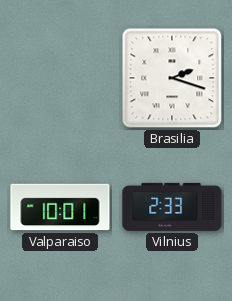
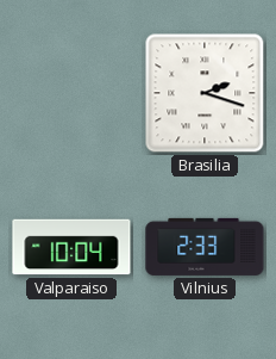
Valparaiso: 10:01 -> 10:04 (71, 247)
